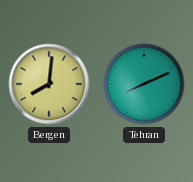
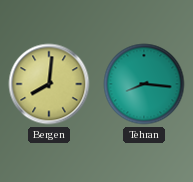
Tehran: 8:11 -> 8:16 (144, 84)
